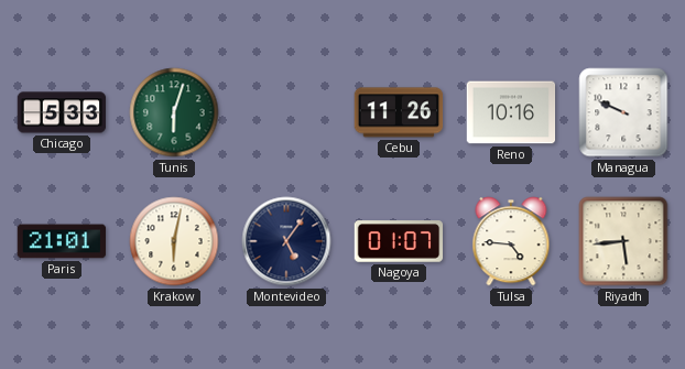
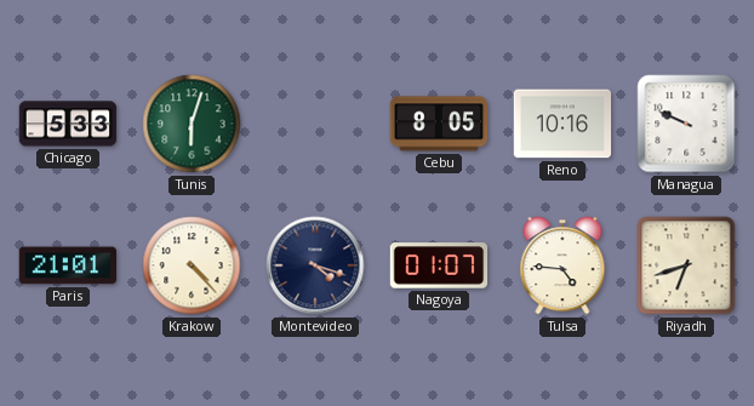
Cebu: 11:26 -> 8:05 (439, 124)
Krakow: 6:02 -> 4:23 (192, 265)
Montevideo: 5:06 -> 4:18 (315, 265)
Riyadh: 5:44 -> 6:42 (686, 265)
